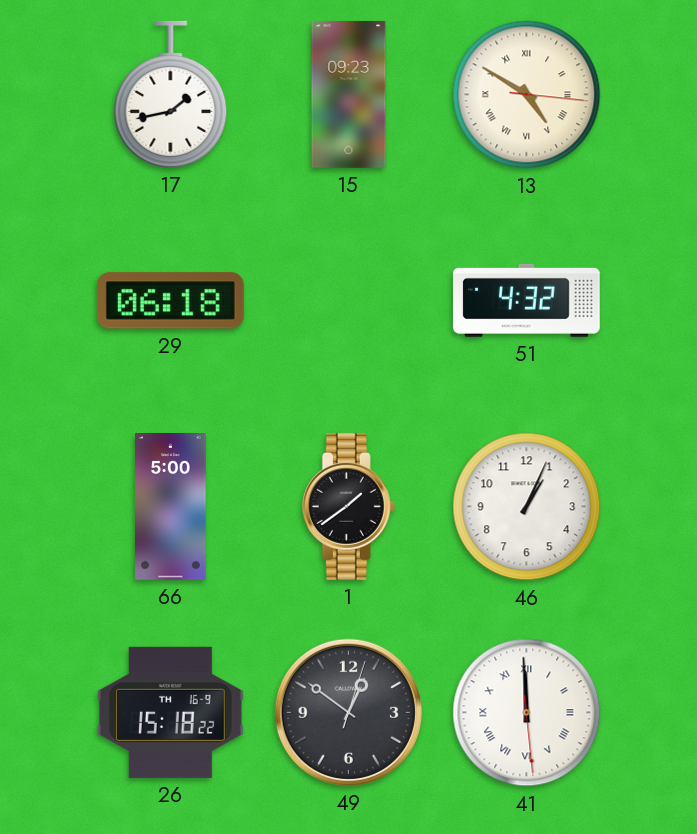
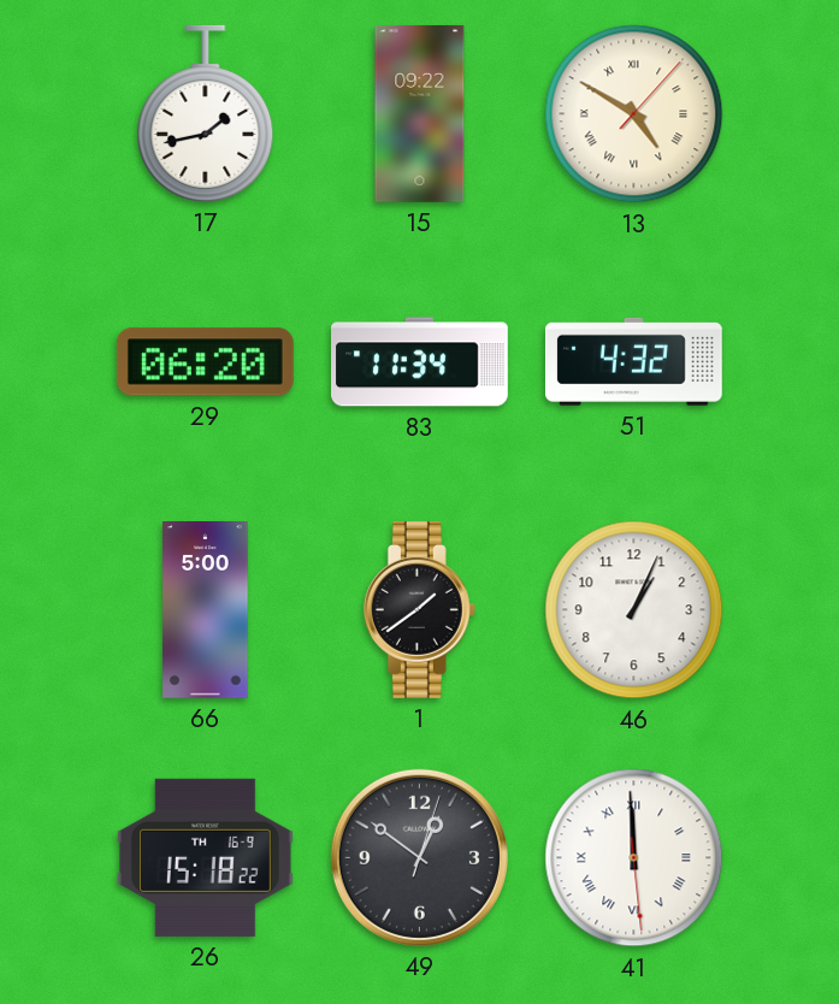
15: 09:23 -> 09:22 (420, 113)
13: 4:50:16 -> 4:50:07 (634, 114)
29: 06:18 -> 06:20 (205, 362)
83: none -> 11:34 (420, 362)
